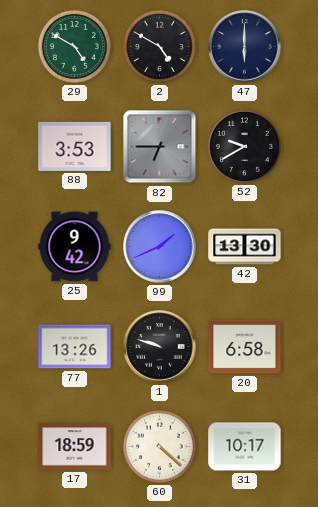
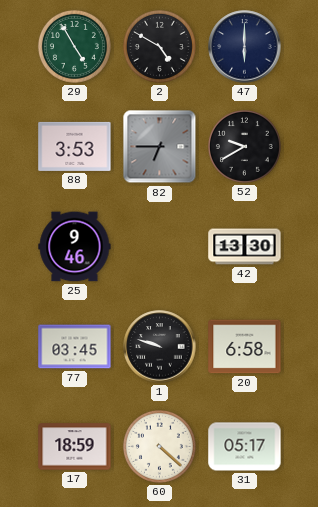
29: 4:50 -> 4:55 (74, 46)
25: 9:42 -> 9:46 (75, 247)
99: 1:41 -> none (160, 247)
77: 13:26 -> 03:45 (75, 347)
31: 10:17 -> 05:17 (245, 447)
